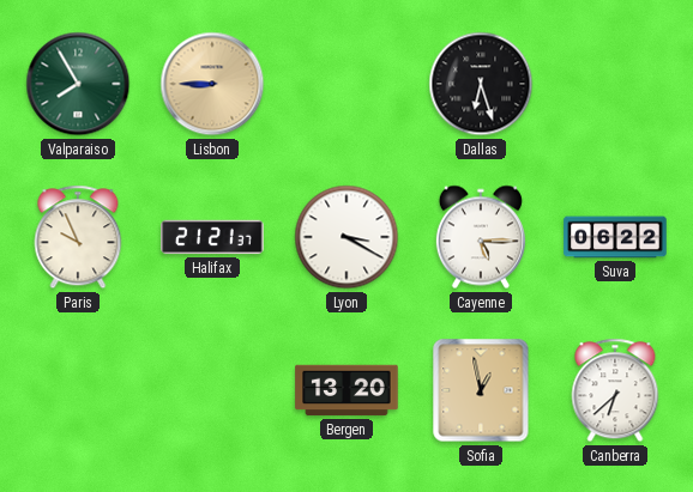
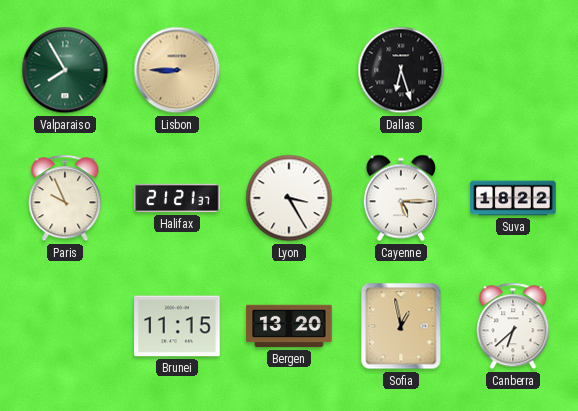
Lyon: 3:20 -> 3:25 (289, 198)
Suva: 06:22 -> 18:22 (513, 198)
Brunei: none -> 11:15 (177, 326)
